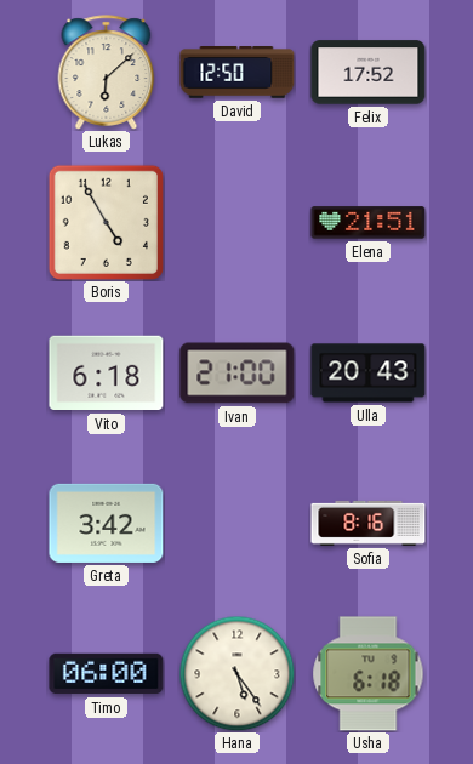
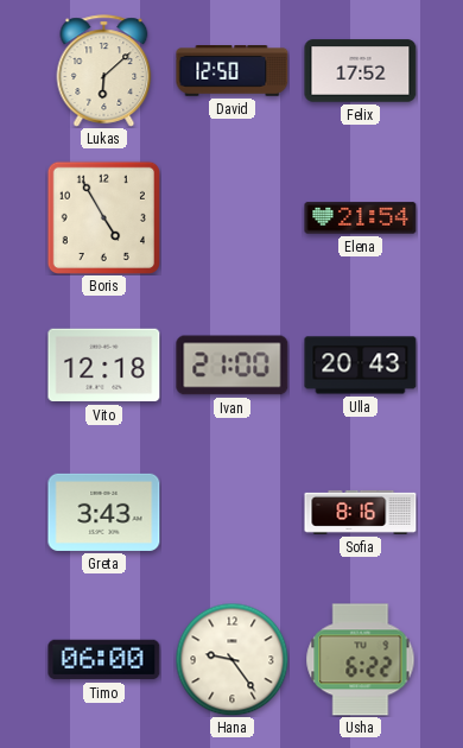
Elena: 21:51 -> 21:54 (361, 218)
Vito: 6:18 -> 12:18 (104, 366)
Greta: 3:42 -> 3:43 (104, 512)
Hana: 5:24 -> 9:24 (231, 659)
Usha: 6:18 -> 6:22 (361, 660)
